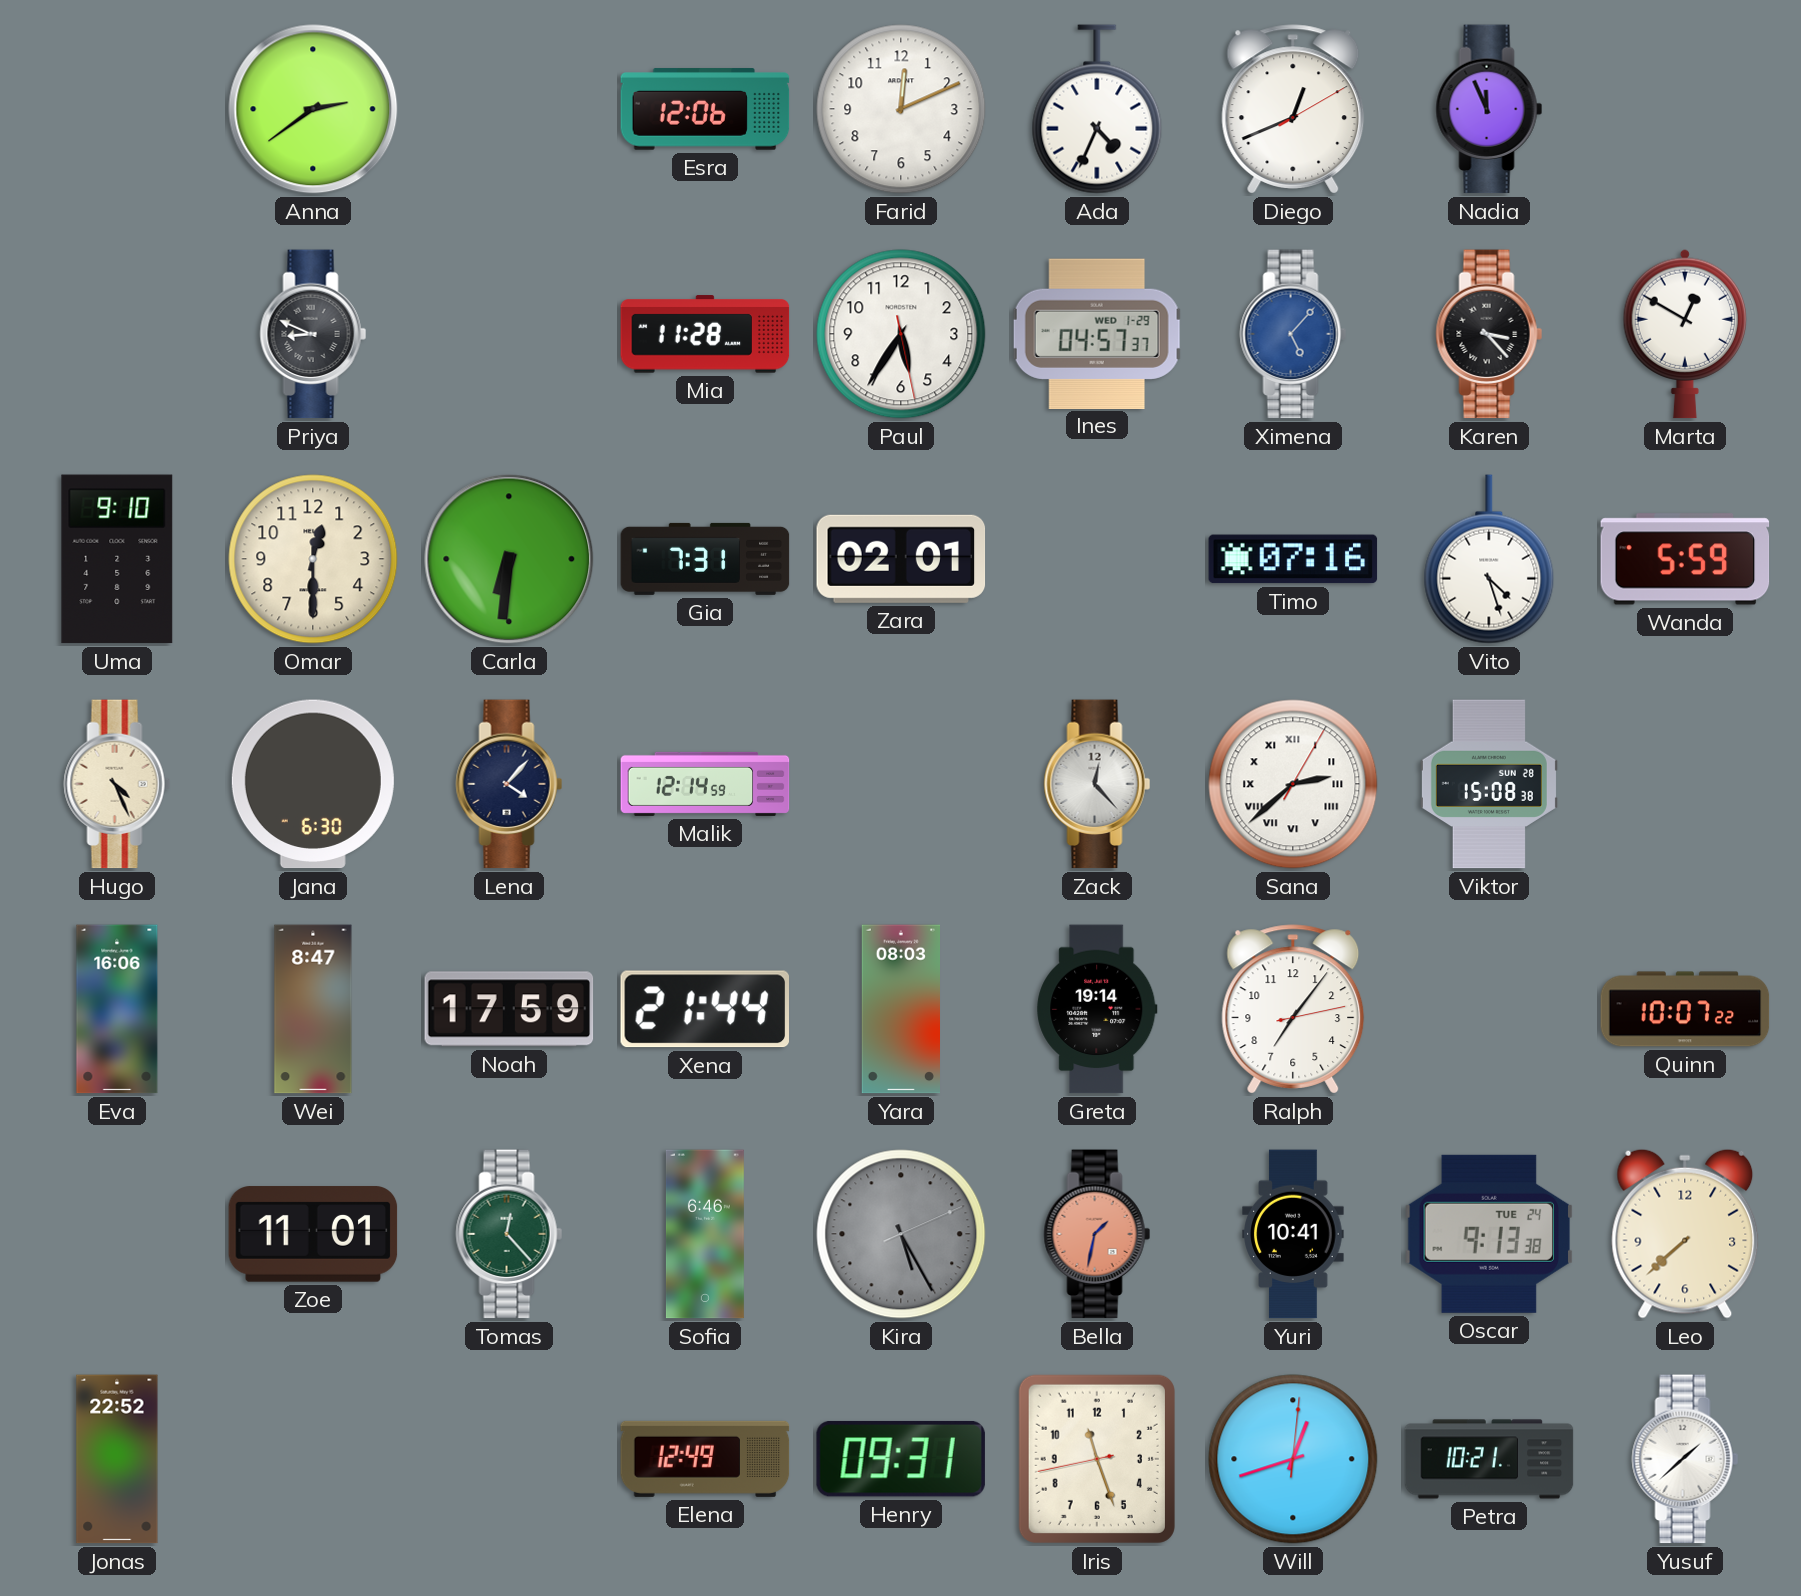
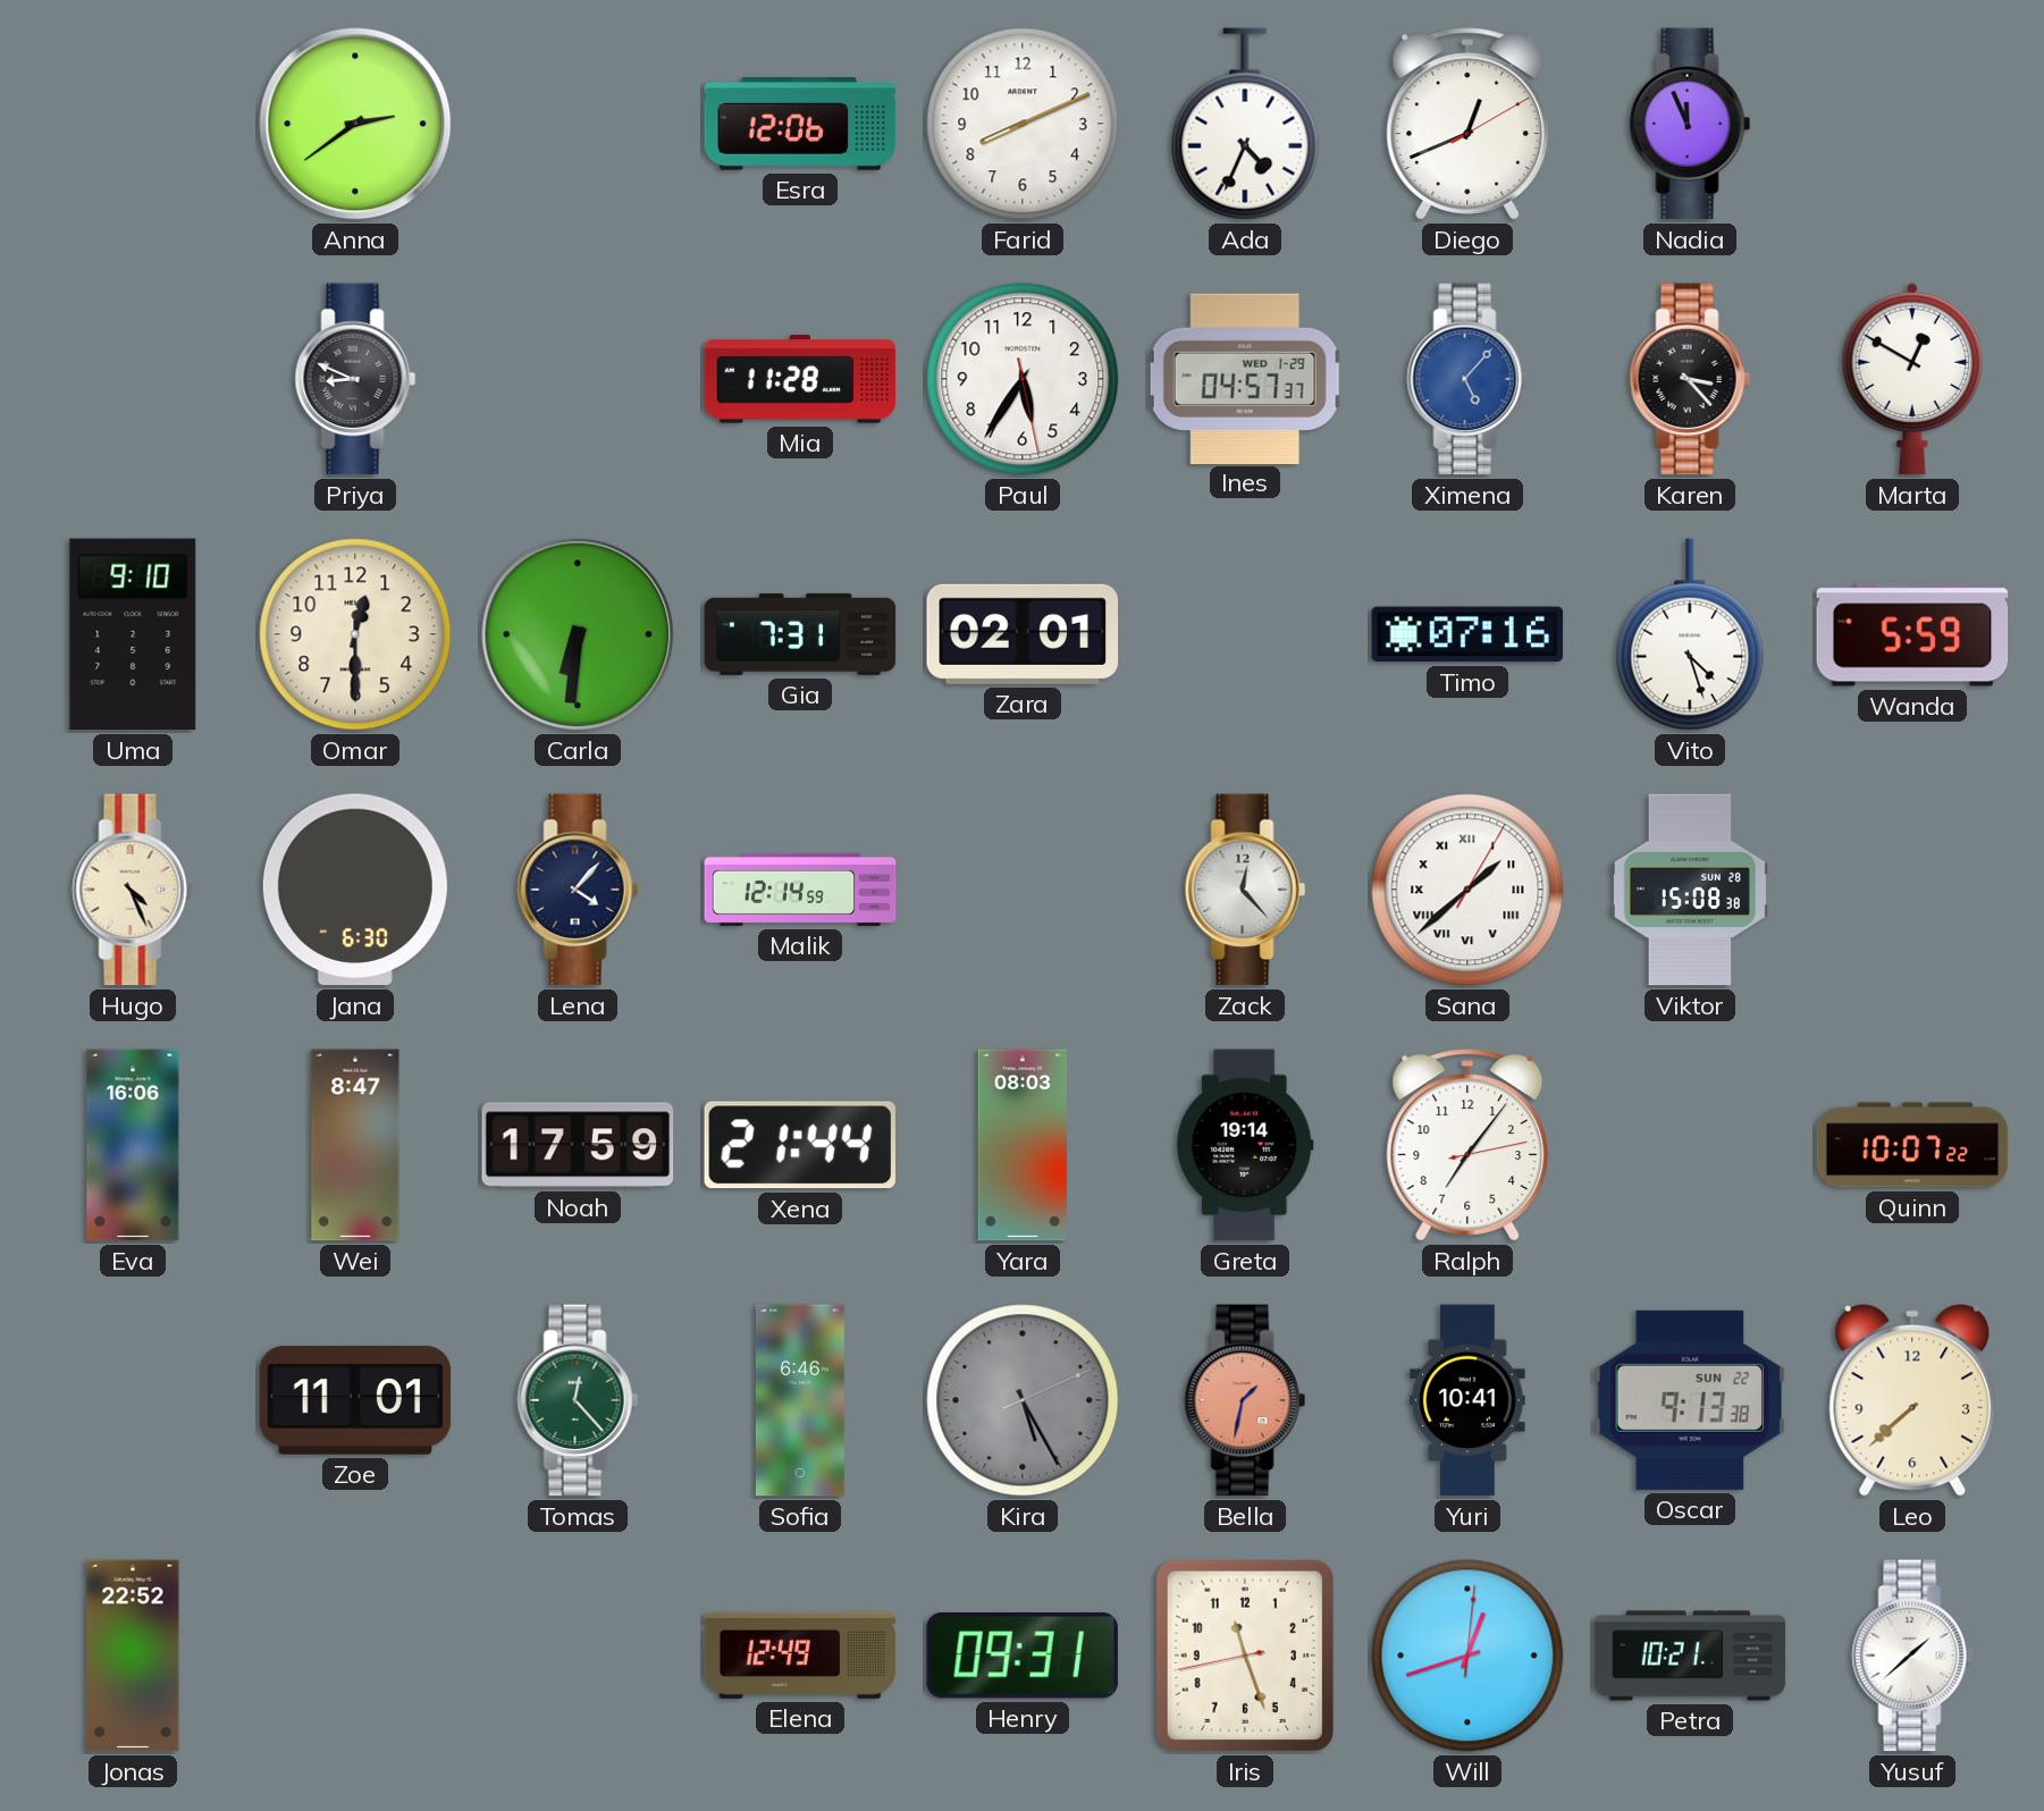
Farid: 12:11 -> 8:11 (1023, 124)
Sana: 2:38 -> 1:38 (1467, 890)
Oscar date: TUE 24 -> SUN 22 (1690, 1400)
